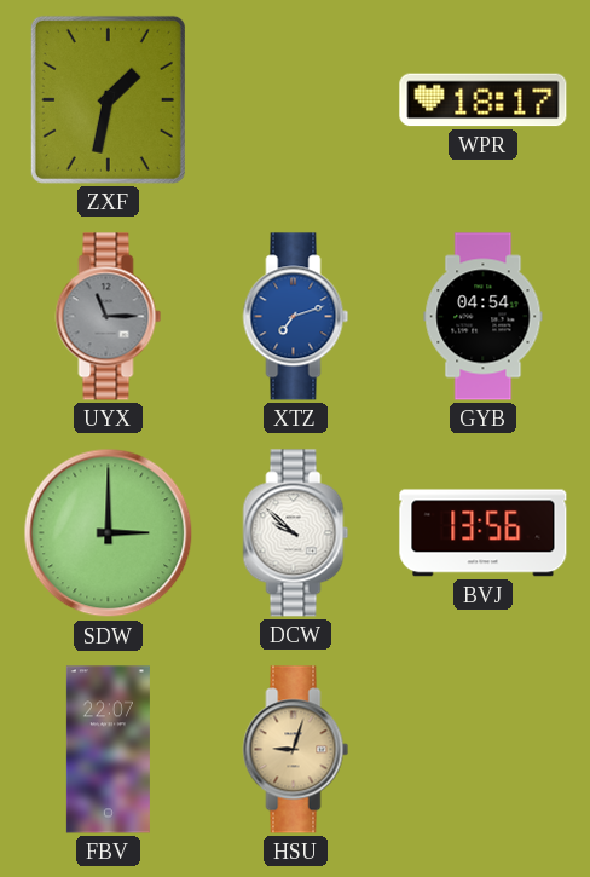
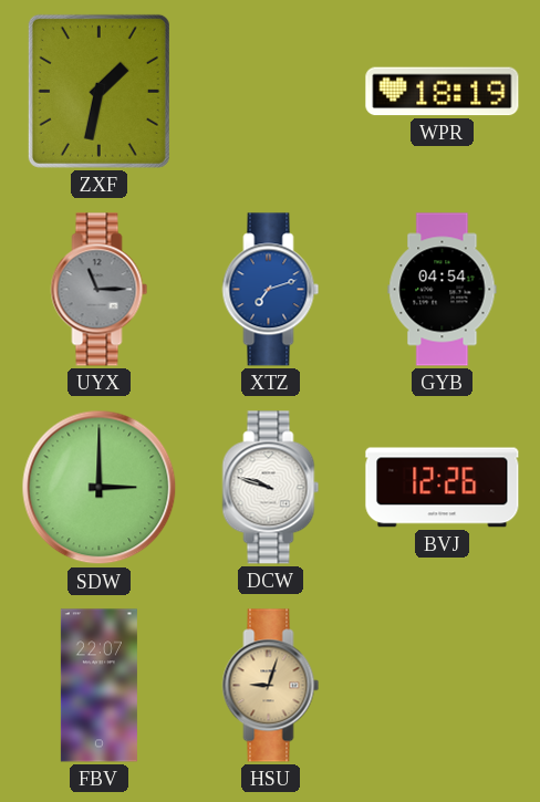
WPR: 18:17 -> 18:19 (443, 92)
DCW: 9:52 -> 9:48 (271, 488)
BVJ: 13:56 -> 12:26 (443, 488)
